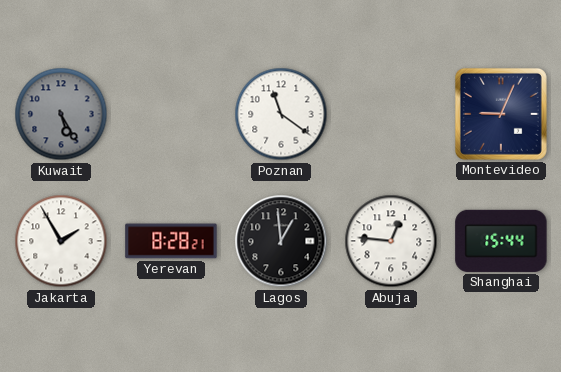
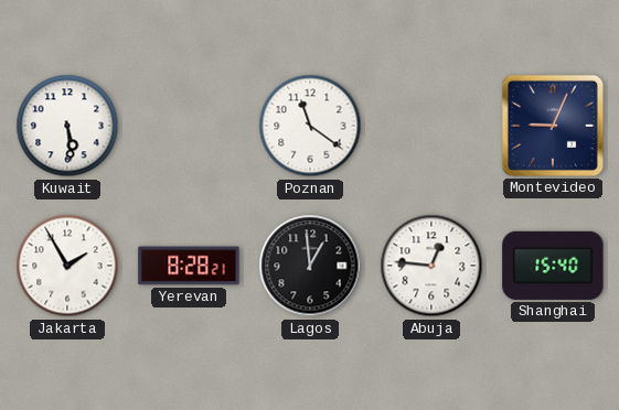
Kuwait: 5:25 -> 5:29 (67, 126)
Kuwait dial: grey -> white (67, 126)
Shanghai: 15:44 -> 15:40 (553, 266)
